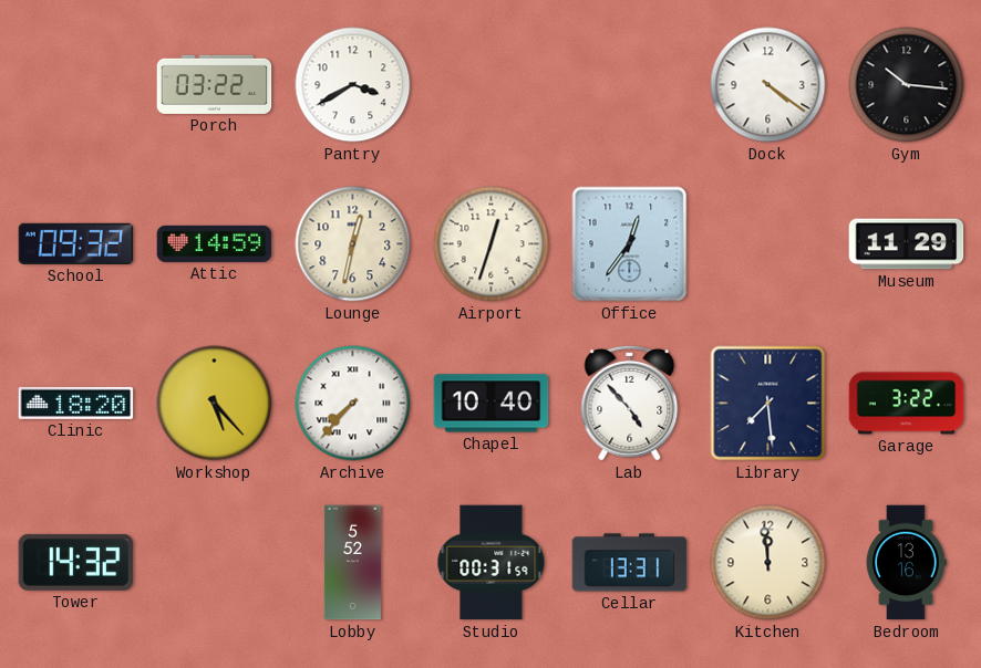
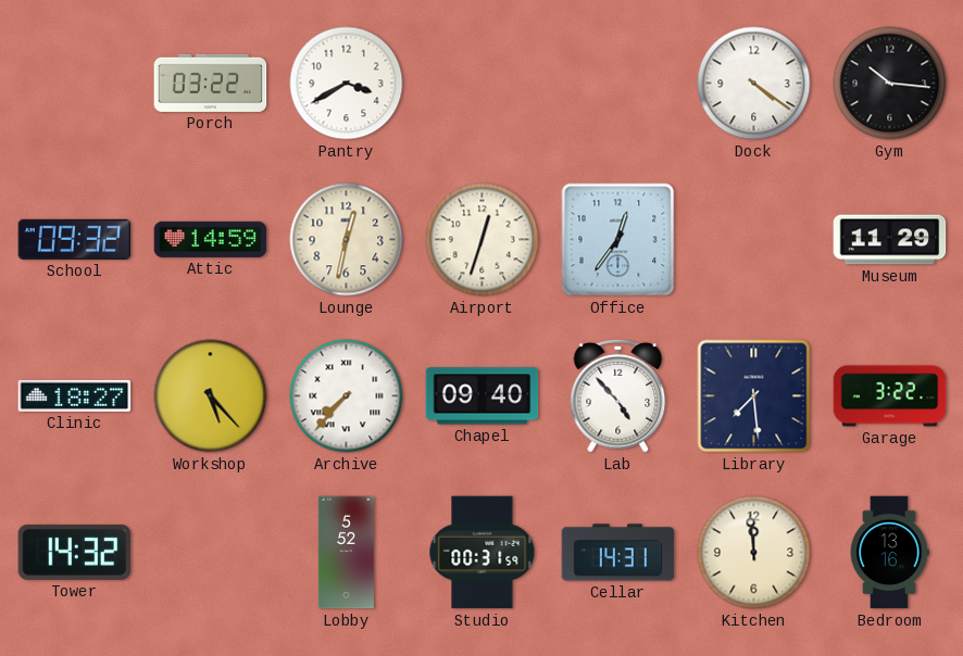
Clinic: 18:20 -> 18:27 (75, 395)
Chapel: 10:40 -> 09:40 (483, 396)
Cellar: 13:31 -> 14:31 (618, 553)
